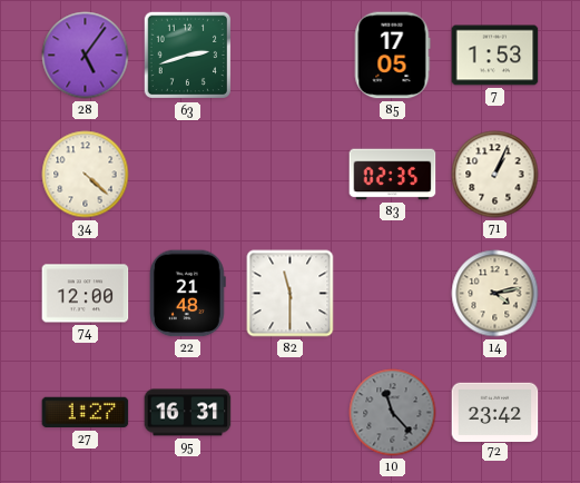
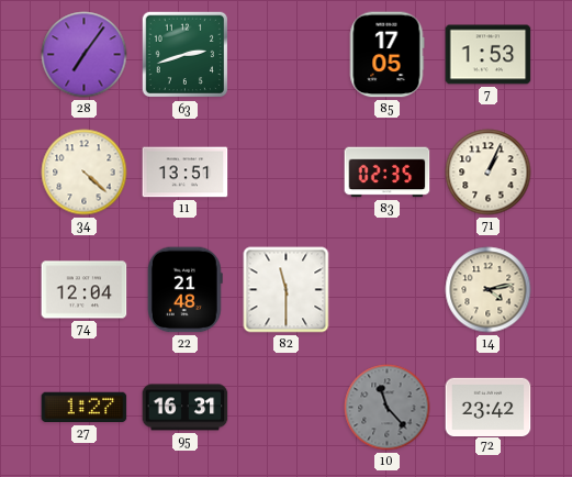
28: 5:06 -> 7:06 (85, 55)
11: none -> 13:51 (186, 173)
74: 12:00 -> 12:04 (85, 290)
